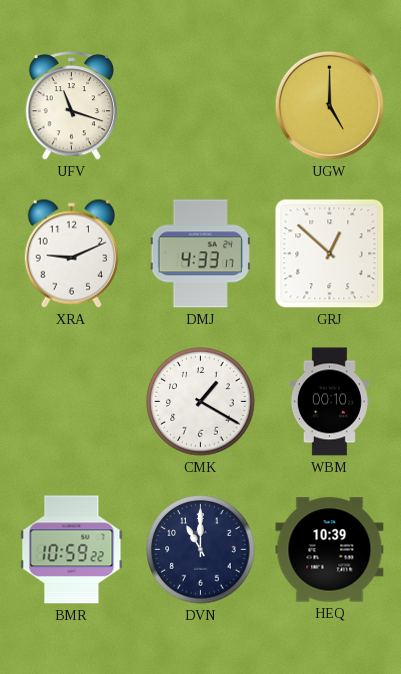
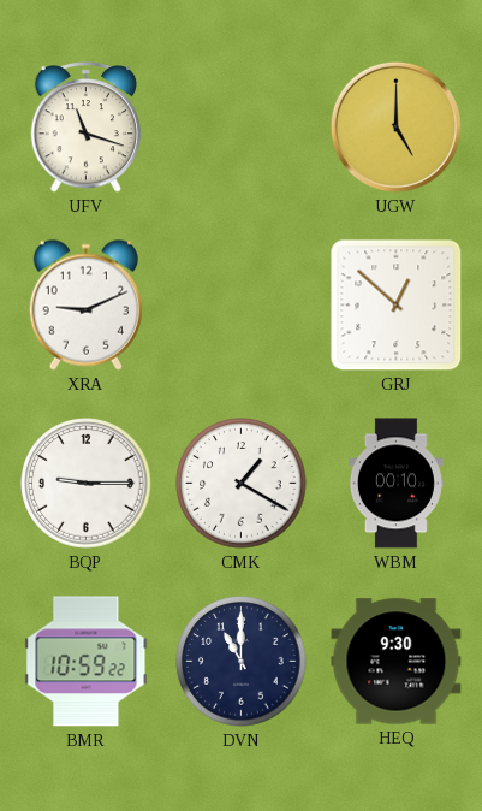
DMJ: 4:33 -> none (200, 254)
BQP: none -> 9:15 (87, 484)
HEQ: 10:39 -> 9:30 (397, 662)
